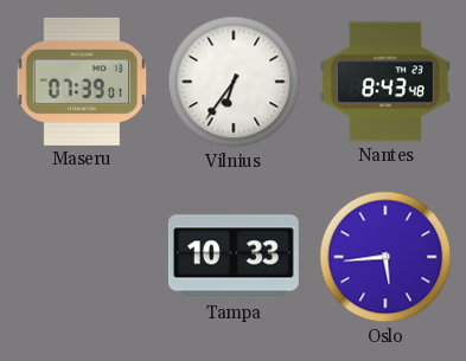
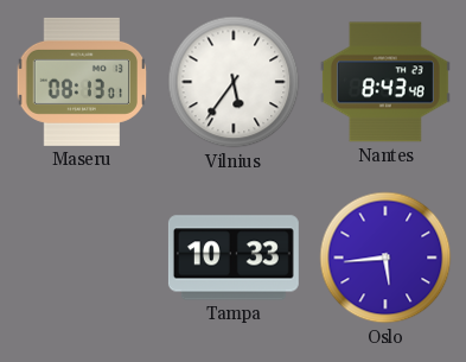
Maseru: 07:39 -> 08:13 (81, 82)
Vilnius: 6:36 -> 5:36 (234, 82)
